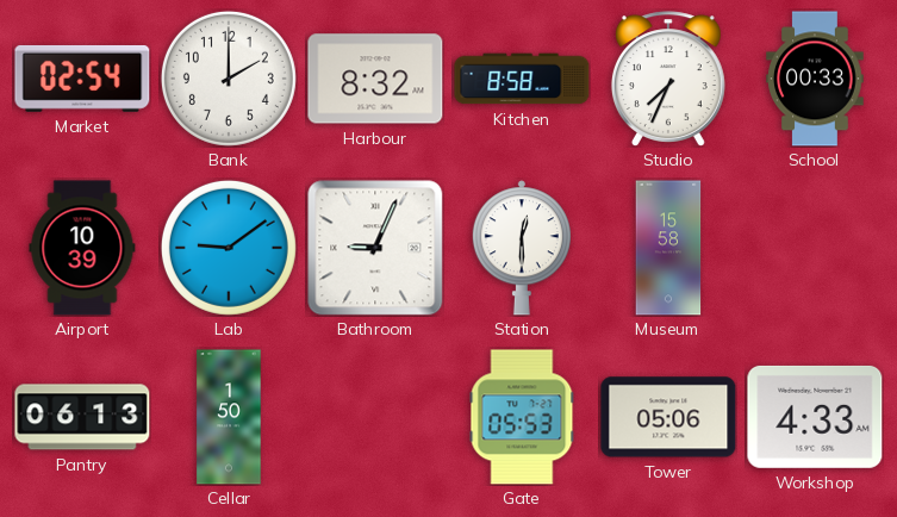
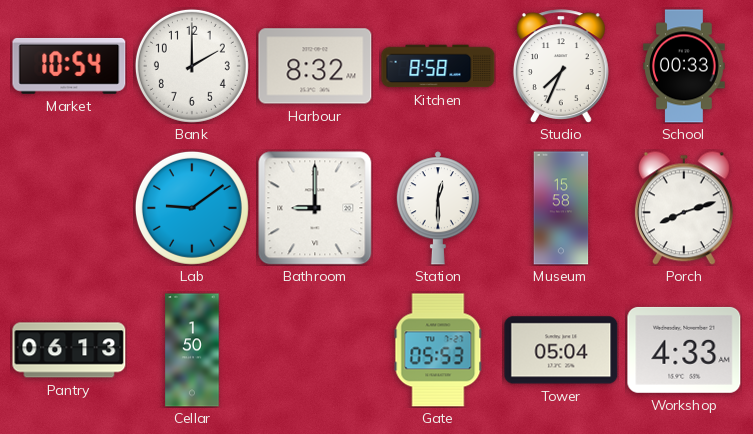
Market: 02:54 -> 10:54 (69, 66)
Airport: 10:39 -> none (82, 248)
Bathroom: 9:04 -> 9:00 (315, 208)
Porch: none -> 8:12 (684, 208)
Tower: 05:06 -> 05:04 (561, 350)
